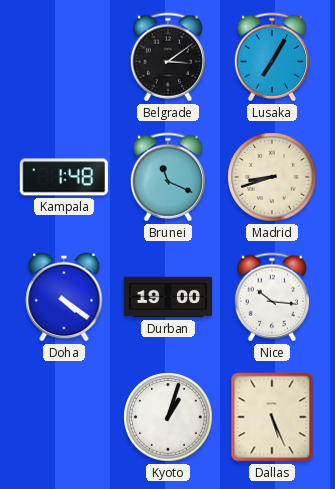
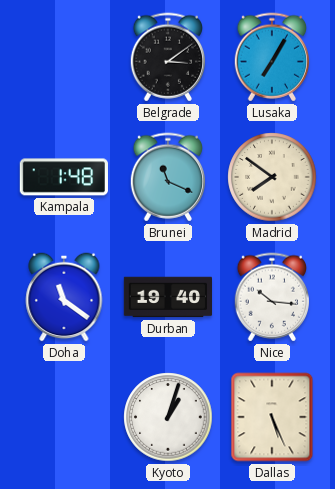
Madrid: 8:42 -> 7:51 (272, 177)
Doha: 4:21 -> 11:21 (64, 297)
Durban: 19:00 -> 19:40 (168, 297)
